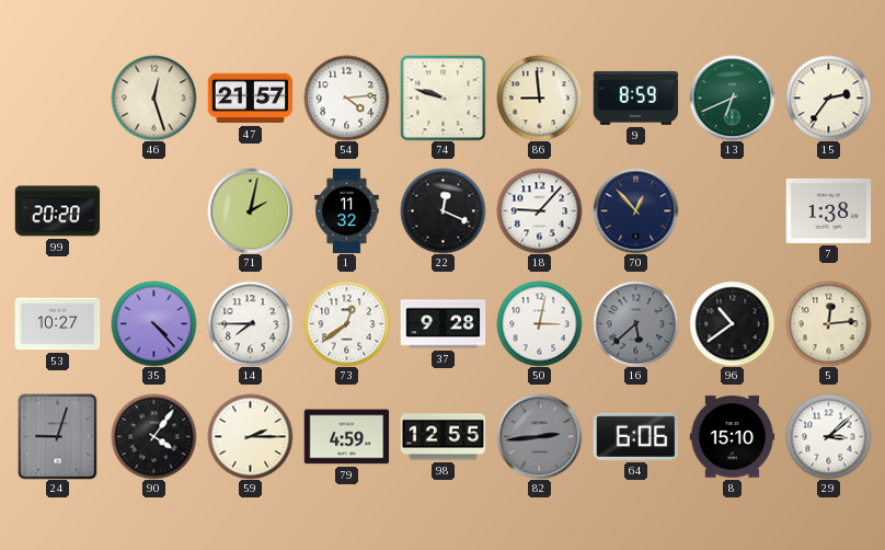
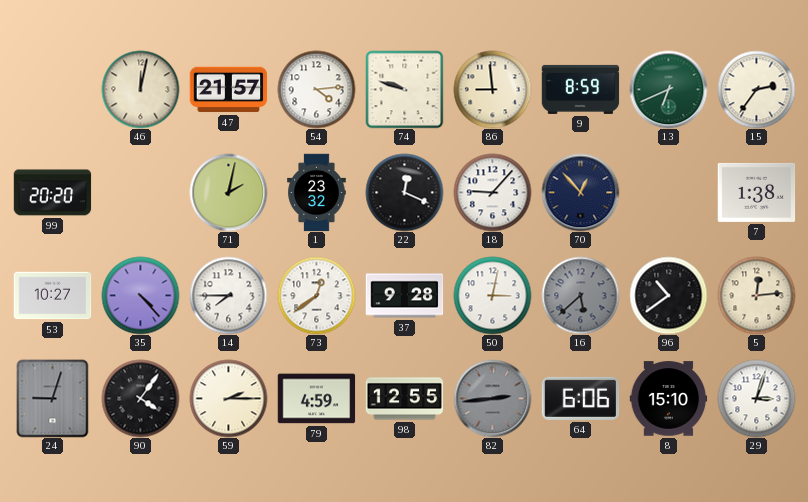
46: 12:27 -> 12:02 (140, 89)
1: 11:32 -> 23:32 (317, 192)
29: 3:08 -> 3:03 (756, 398)
